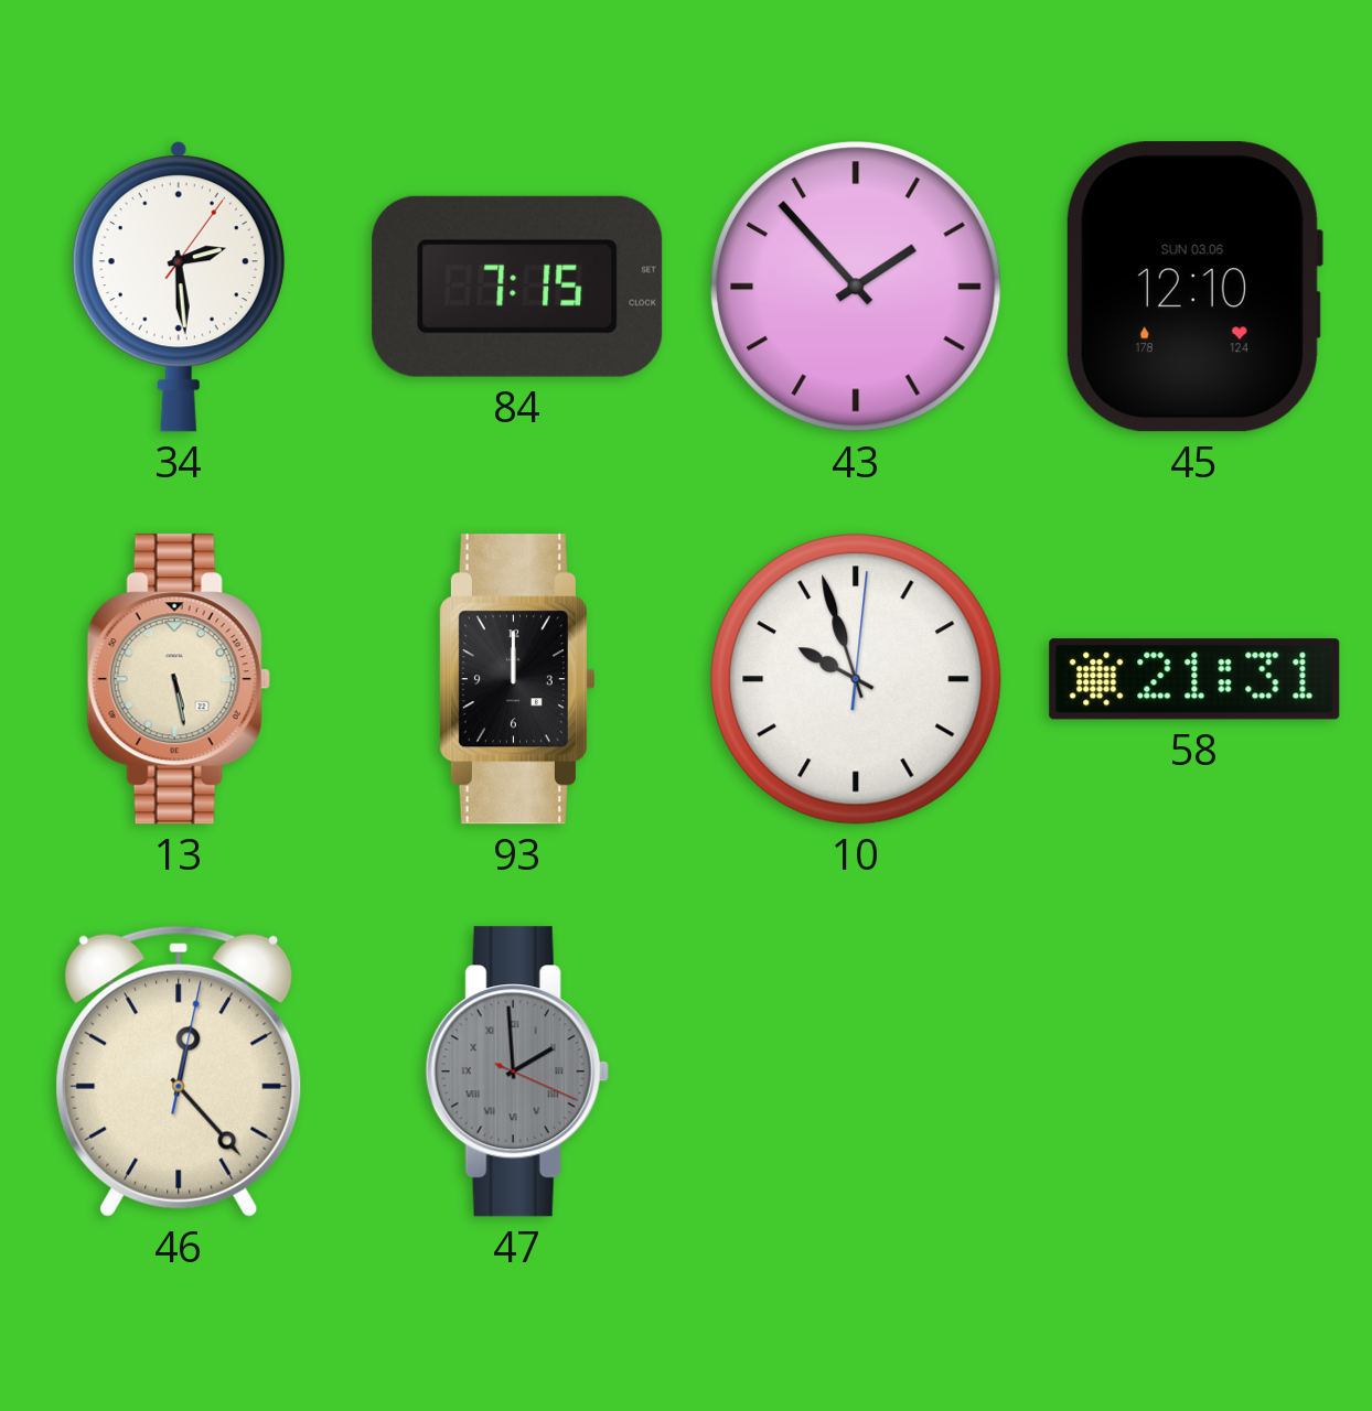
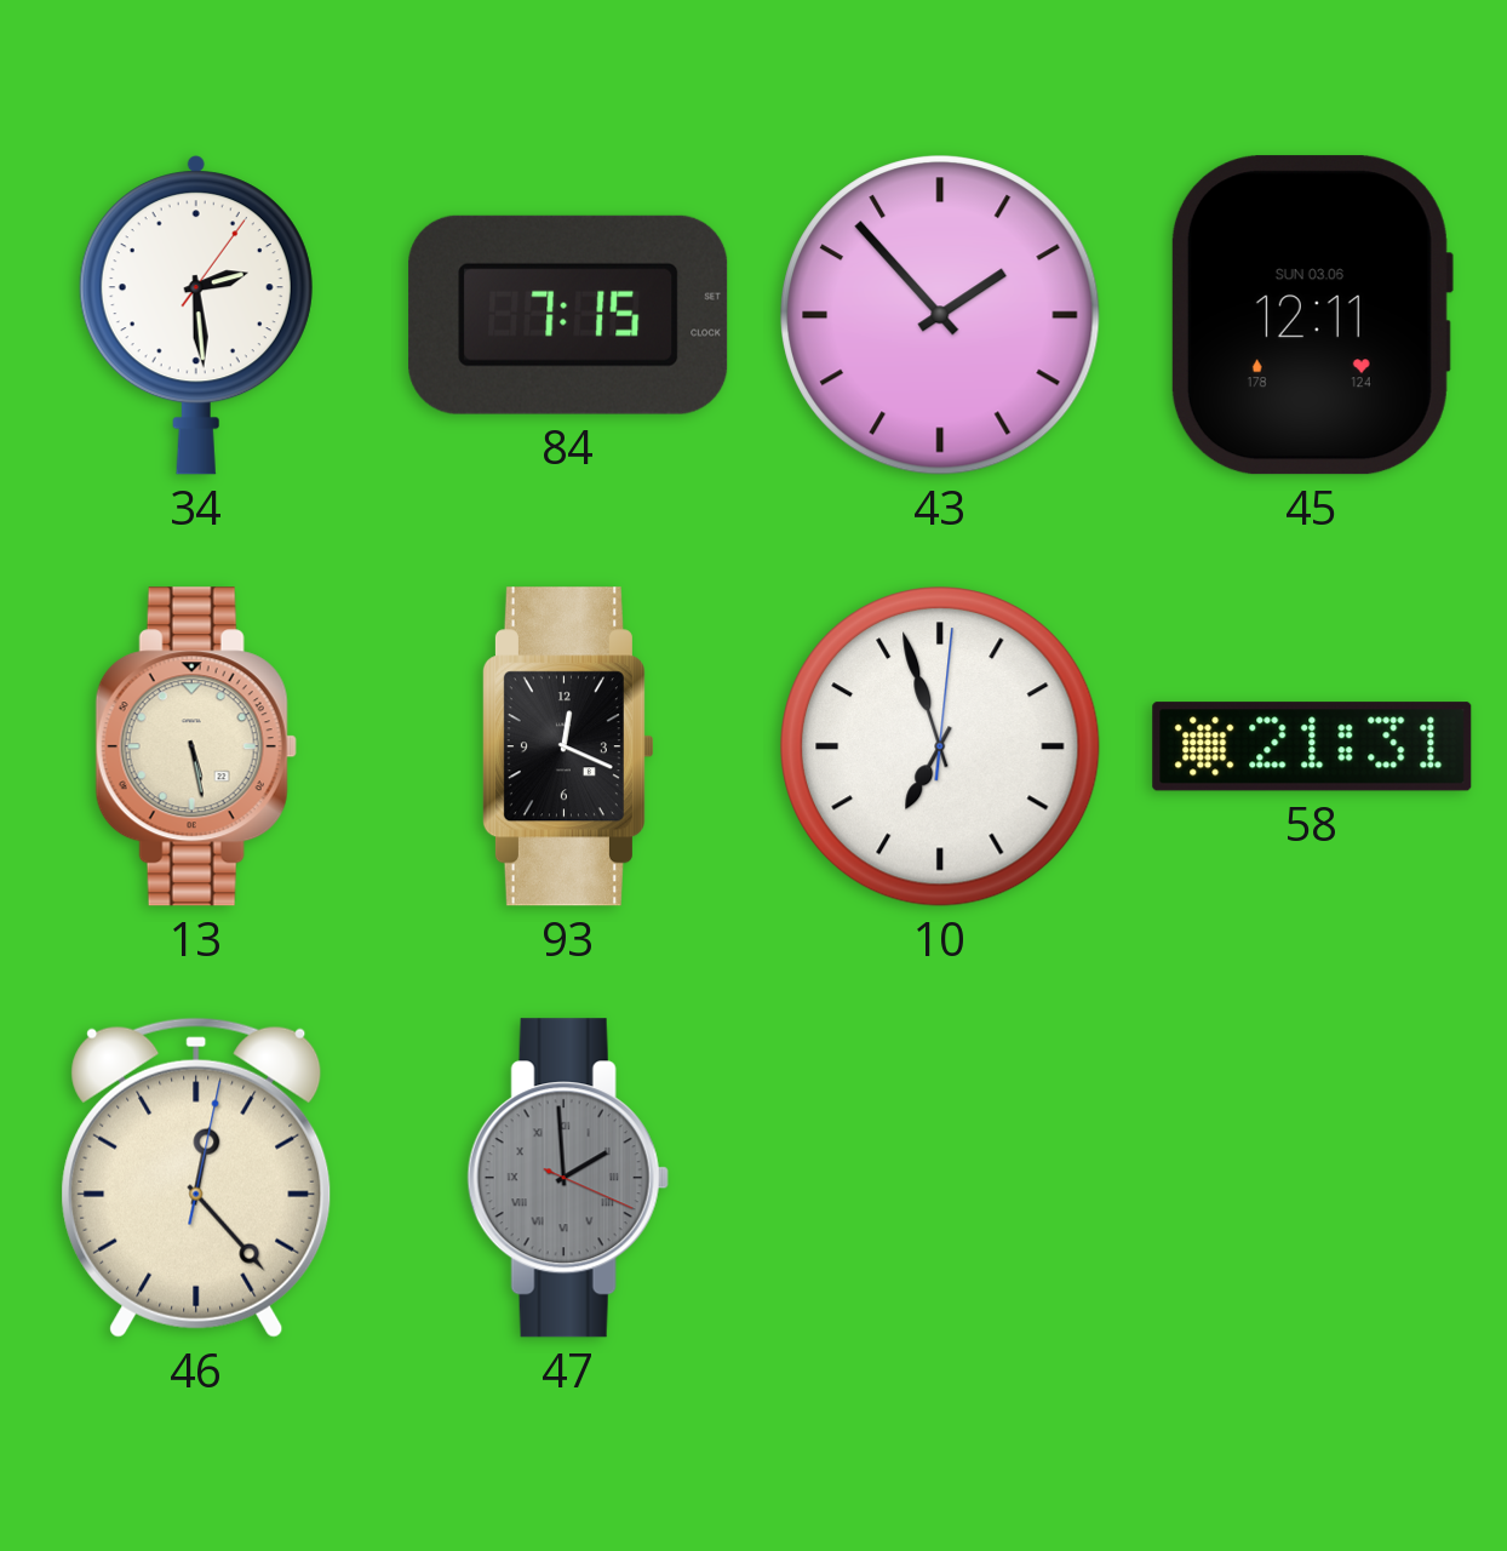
45: 12:10 -> 12:11 (1311, 315)
93: 12:00 -> 12:19 (567, 746)
10: 9:57 -> 6:57 (941, 748)
